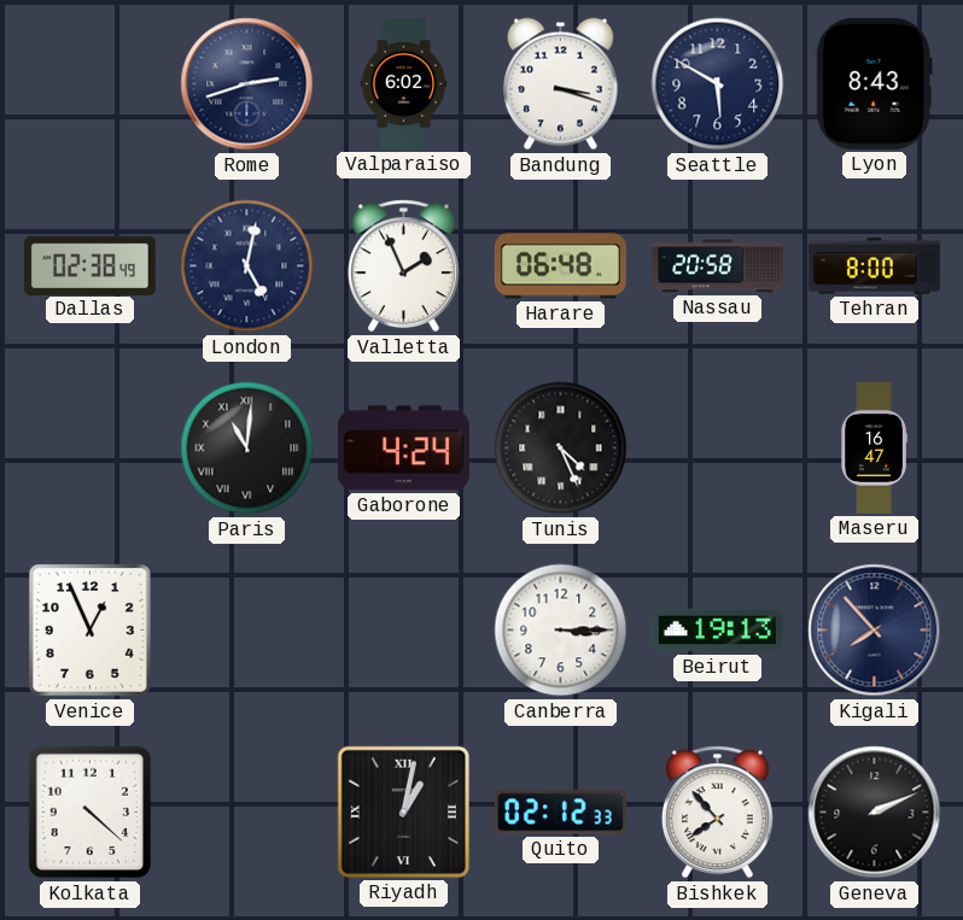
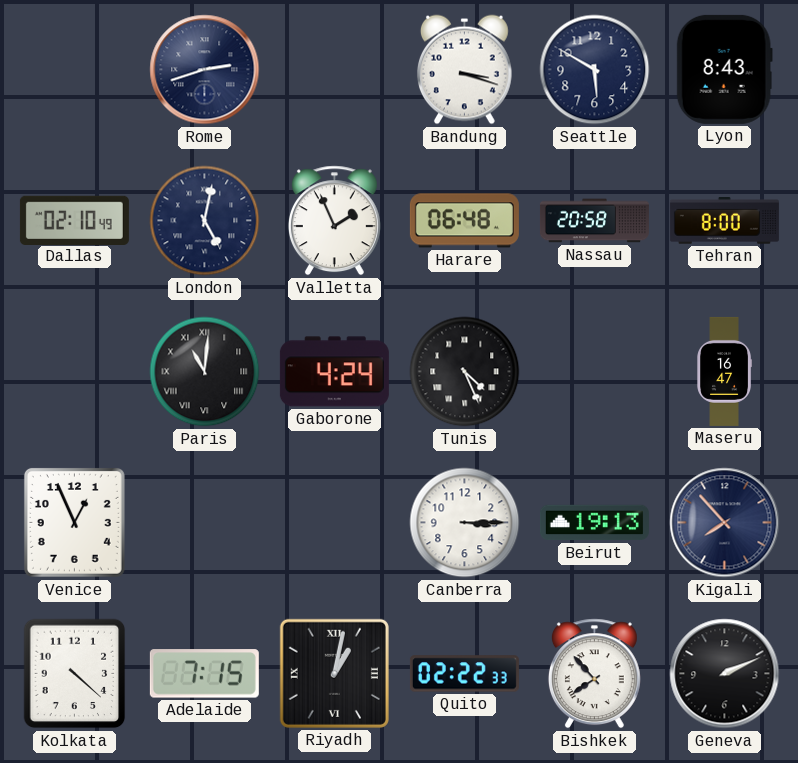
Valparaiso: 6:02 -> none (404, 83)
Dallas: 02:38 -> 02:10 (74, 220)
Adelaide: none -> 7:15 (204, 674)
Quito: 02:12 -> 02:22 (464, 674)
